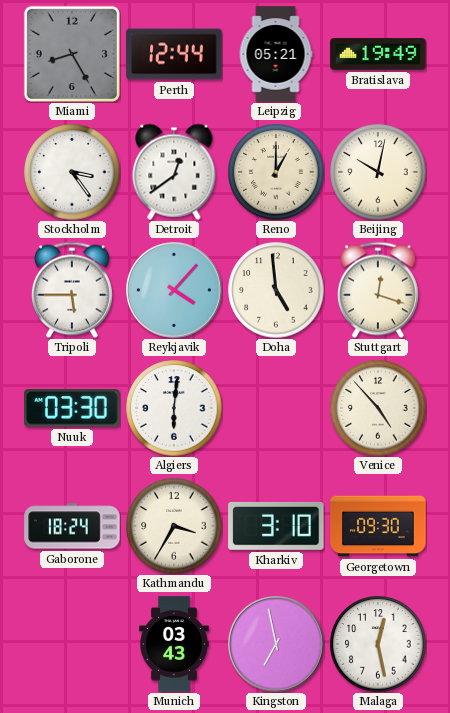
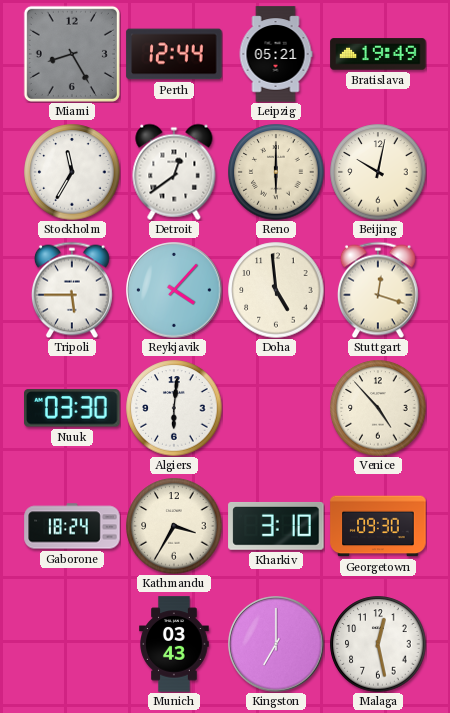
Stockholm: 3:24 -> 11:35 (72, 172)
Reno: 1:00 -> 6:00 (276, 172)
Kingston: 6:58 -> 7:00 (276, 644)
